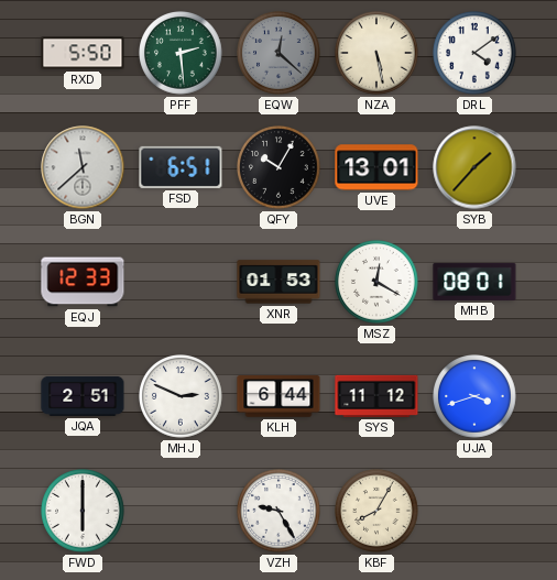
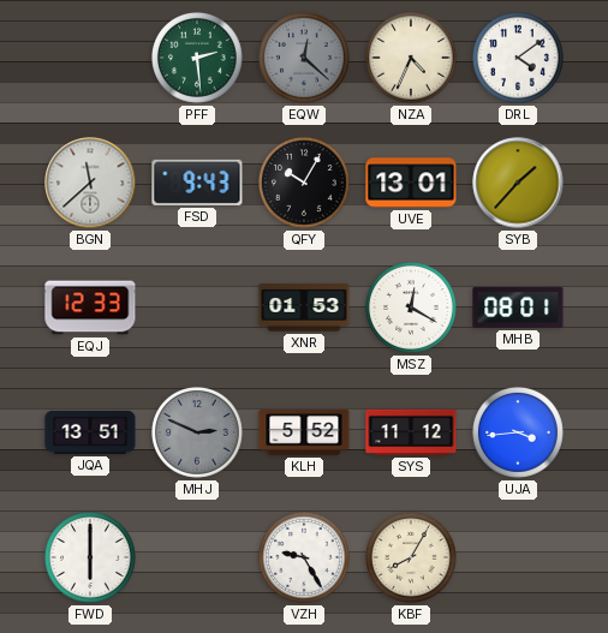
RXD: 5:50 -> none (83, 53)
NZA: 5:28 -> 4:34 (411, 58)
FSD: 6:51 -> 9:43 (197, 183)
JQA: 2:51 -> 13:51 (90, 432)
MHJ dial: white -> grey (197, 432)
KLH: 6:44 -> 5:52 (304, 432)
UJA: 3:42 -> 3:44 (518, 432)
